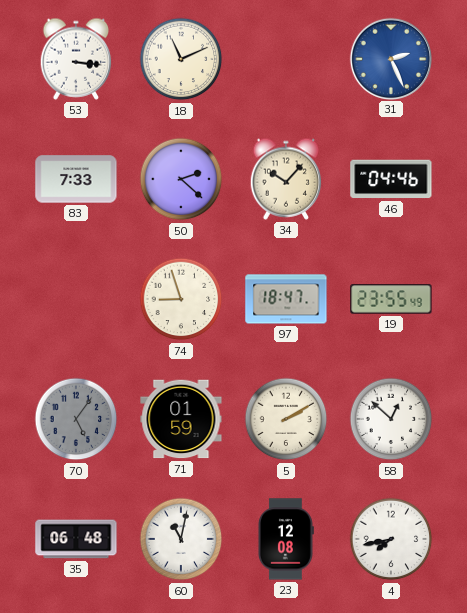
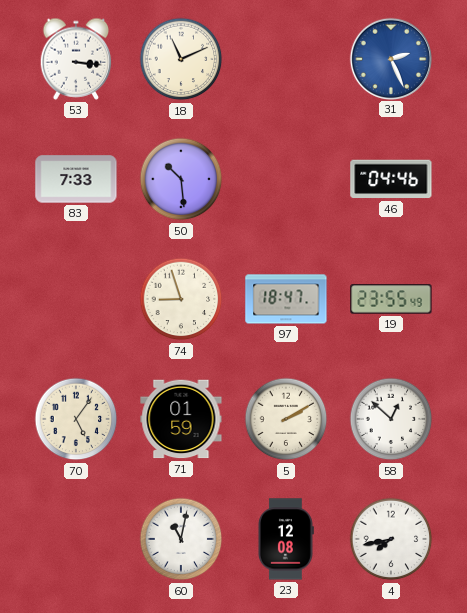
50: 2:22 -> 10:29 (181, 179)
34: 10:07 -> none (286, 179)
70 dial: grey -> cream (76, 419)
35: 06:48 -> none (76, 539)
